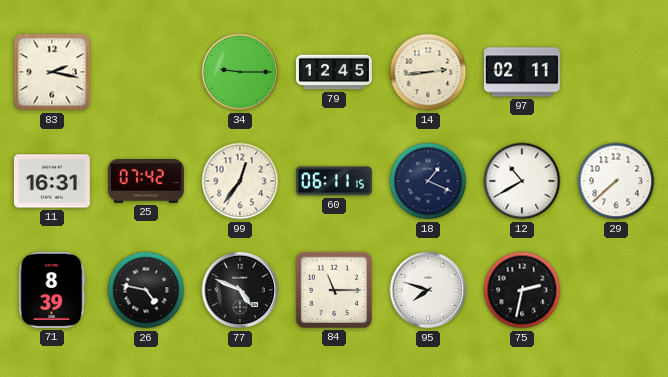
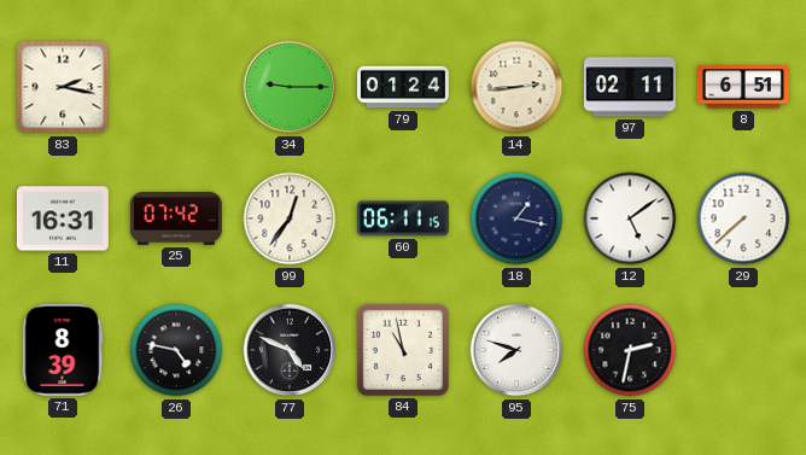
79: 12:45 -> 01:24 (404, 87)
8: none -> 6:51 (743, 87)
18: 1:19 -> 1:17 (516, 218)
12: 10:40 -> 5:09 (630, 218)
84: 11:15 -> 10:58 (403, 350)
